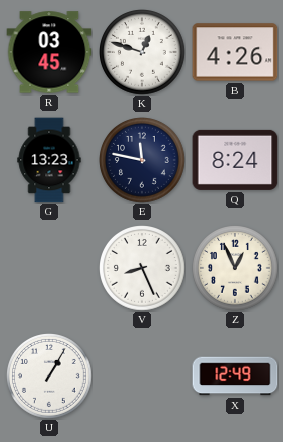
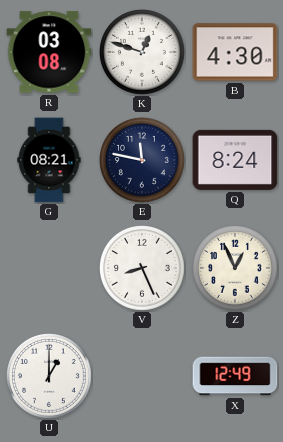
R: 03:45 -> 03:08 (49, 52)
B: 4:26 -> 4:30 (235, 52)
G: 13:23 -> 08:21 (49, 160)
U: 1:05 -> 1:00 (50, 377)
